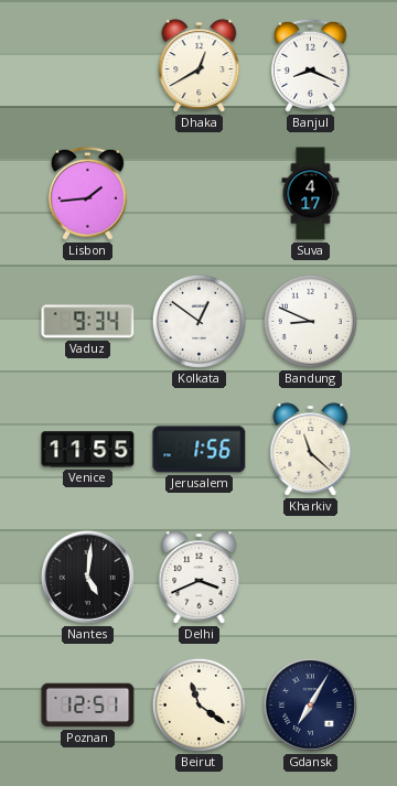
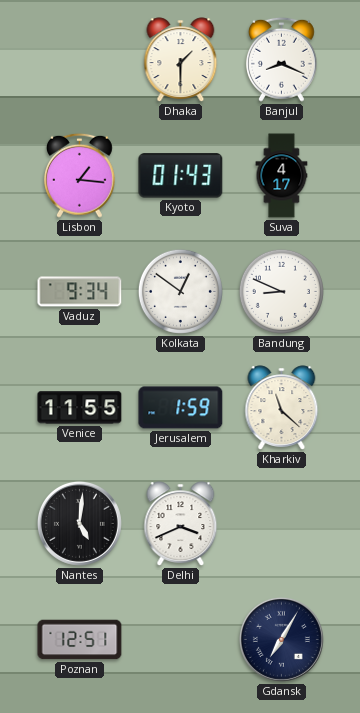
Dhaka: 12:40 -> 1:30 (181, 60)
Lisbon: 1:44 -> 1:16 (79, 175)
Kyoto: none -> 01:43 (181, 176)
Jerusalem: 1:56 -> 1:59 (181, 408)
Beirut: 11:21 -> none (198, 704)
